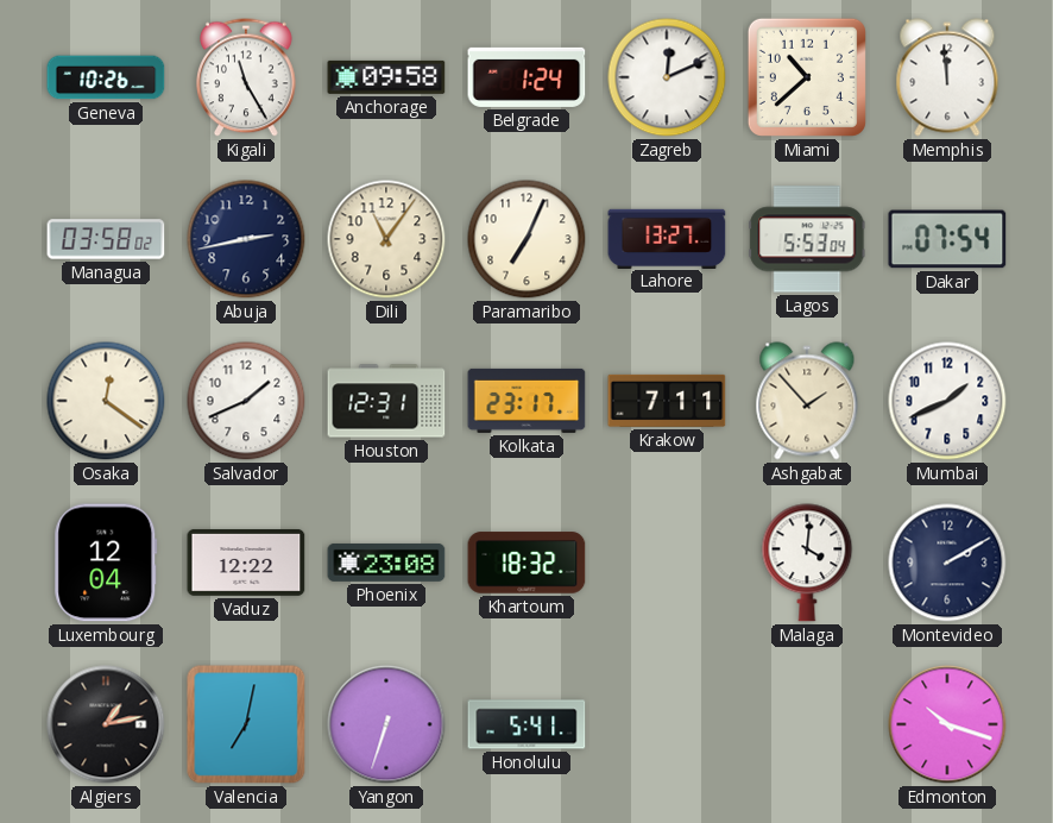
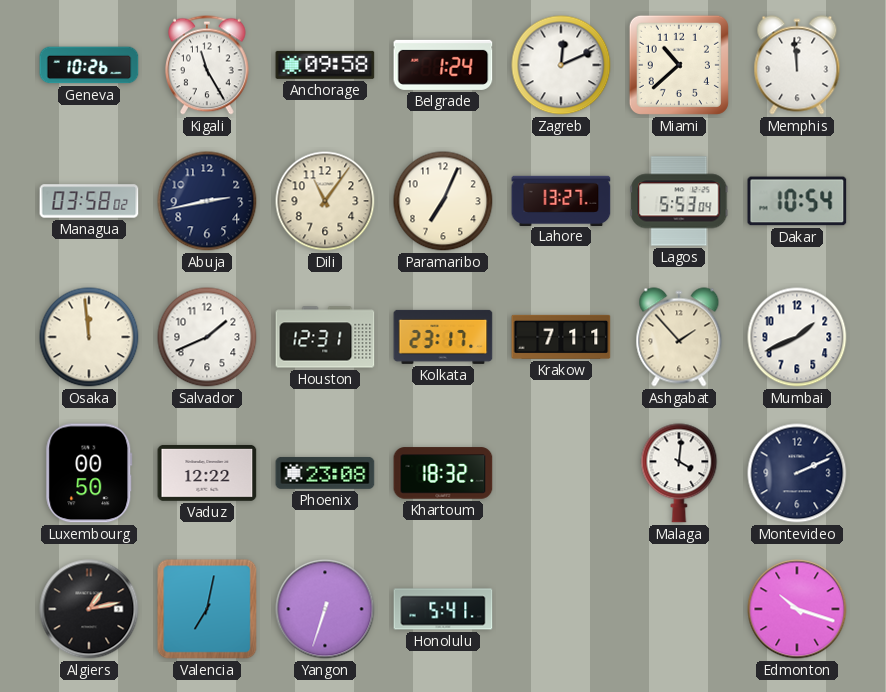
Dakar: 07:54 -> 10:54 (797, 201)
Osaka: 12:21 -> 11:59 (89, 337)
Luxembourg: 12:04 -> 00:50 (89, 473)
Montevideo: 2:10 -> 2:11 (797, 473)
